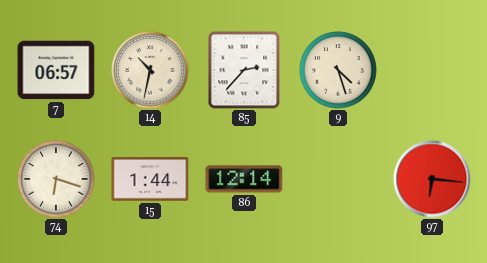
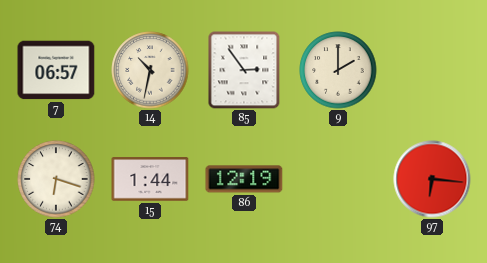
85: 2:37 -> 2:54 (244, 70)
9: 4:27 -> 2:00 (338, 70)
86: 12:14 -> 12:19 (244, 179)
